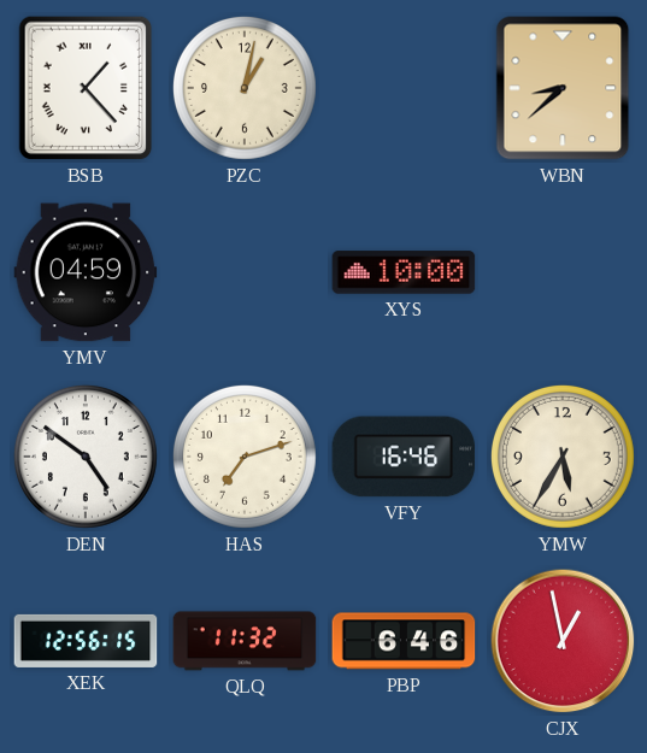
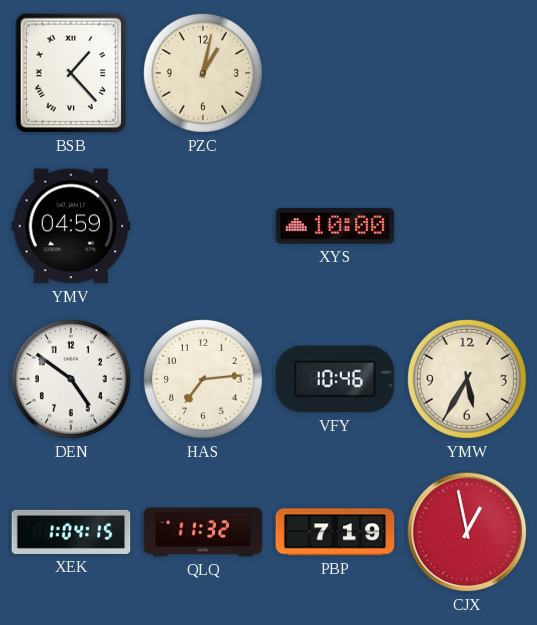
WBN: 8:38 -> none (563, 88)
HAS: 7:12 -> 7:14 (203, 379)
VFY: 16:46 -> 10:46 (335, 379)
XEK: 12:56 -> 1:04 (71, 532)
PBP: 6:46 -> 7:19 (335, 532)
